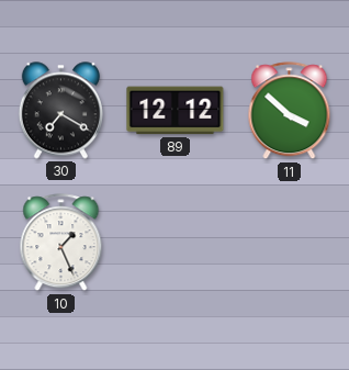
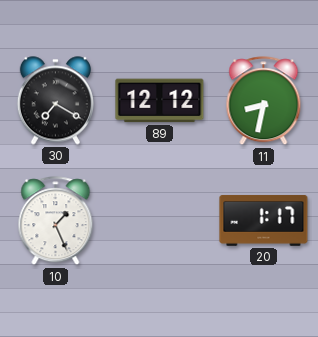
11: 3:52 -> 8:32 (264, 101)
20: none -> 1:17 (264, 220)
